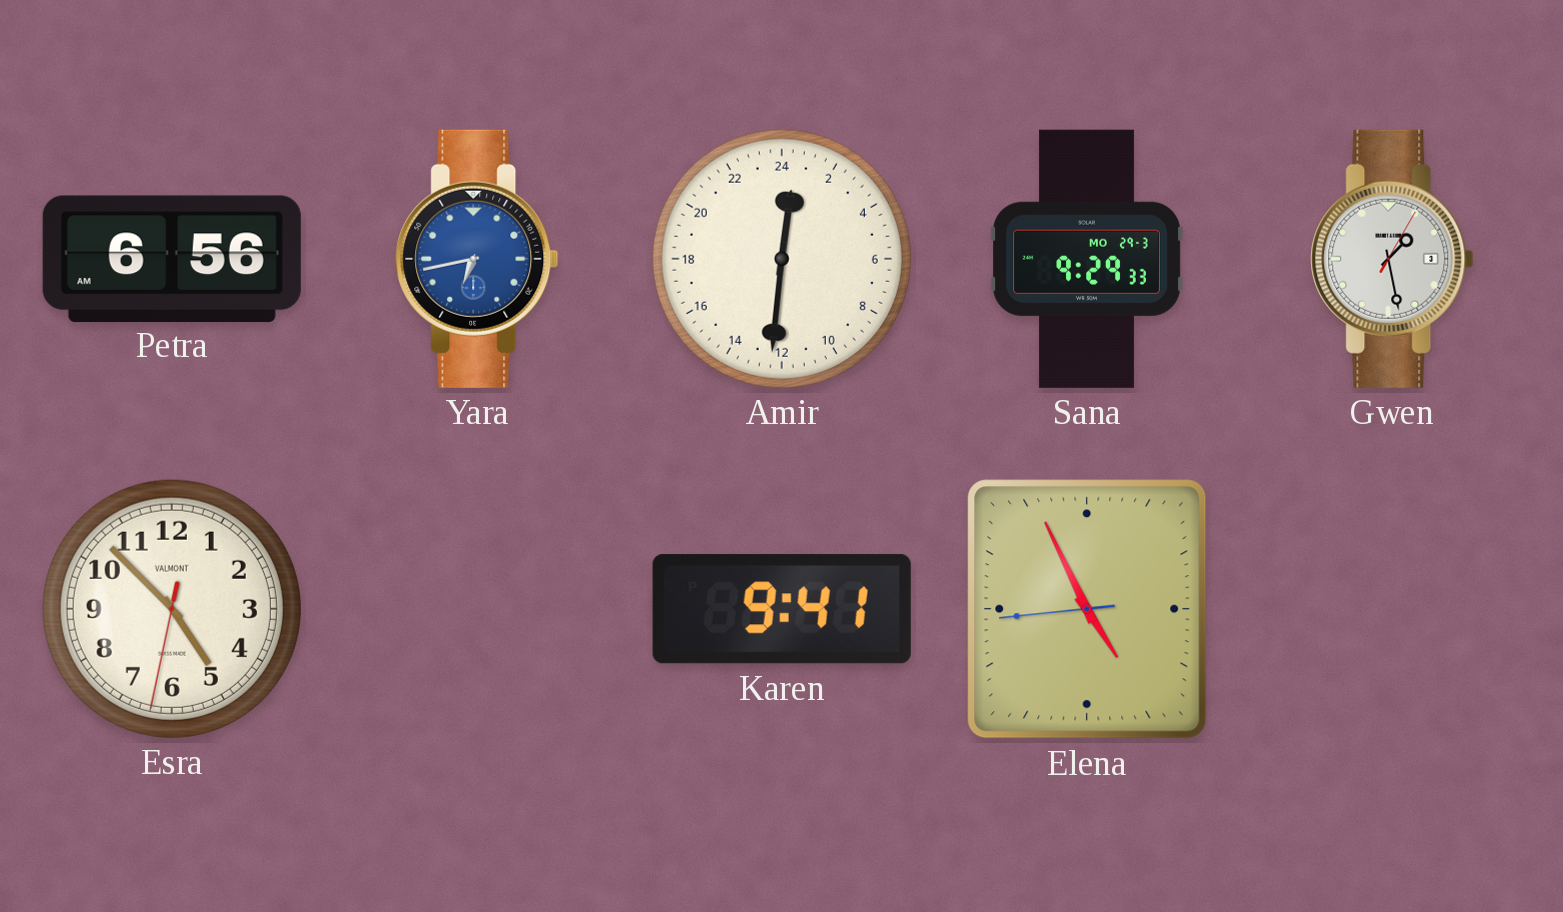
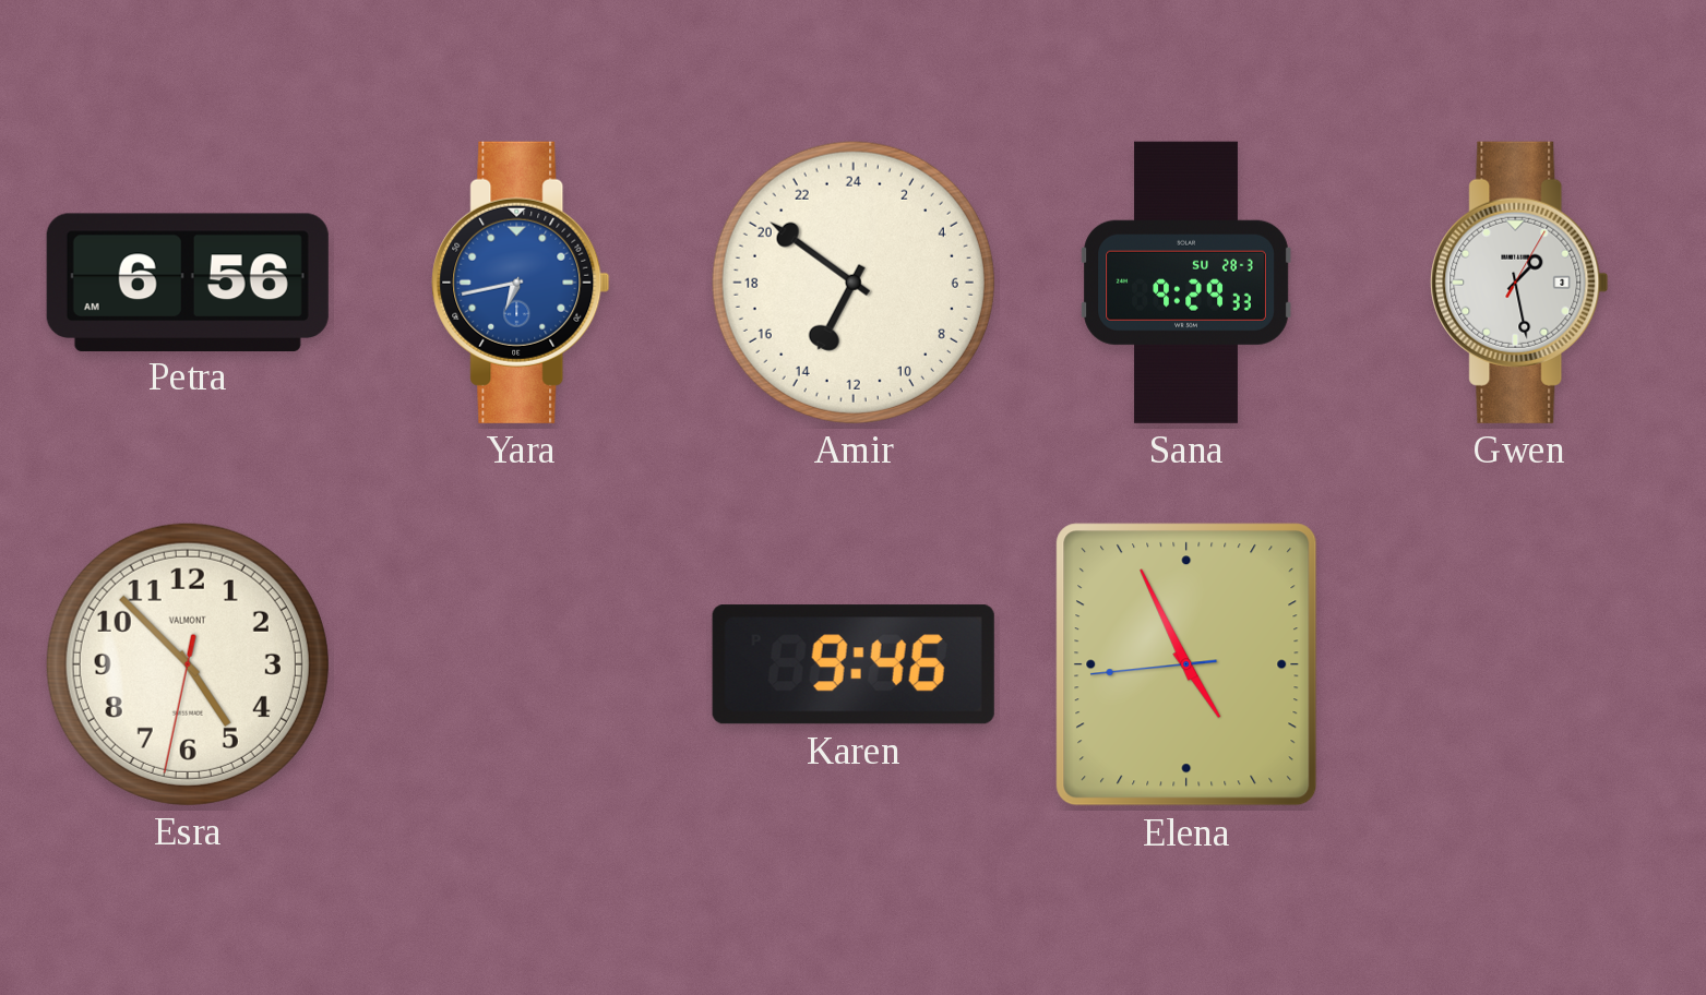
Amir: 0:31 -> 13:51 (854, 283)
Sana date: MO 29-3 -> SU 28-3 (1186, 283)
Karen: 9:41 -> 9:46 (854, 664)
